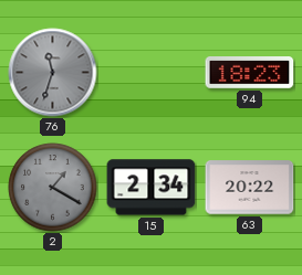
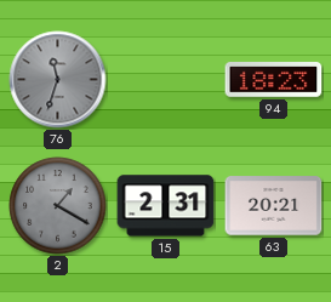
15: 2:34 -> 2:31 (166, 206)
63: 20:22 -> 20:21 (274, 206)
